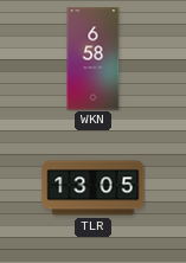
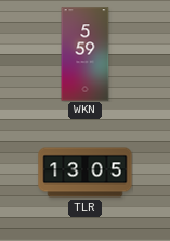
WKN: 6:58 -> 5:59 (86, 54)
